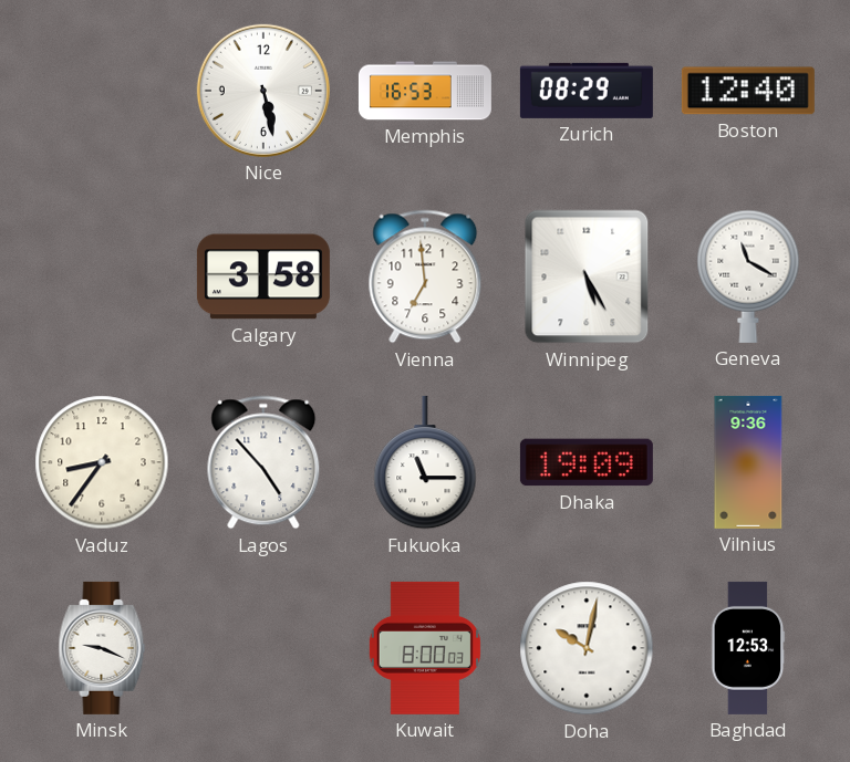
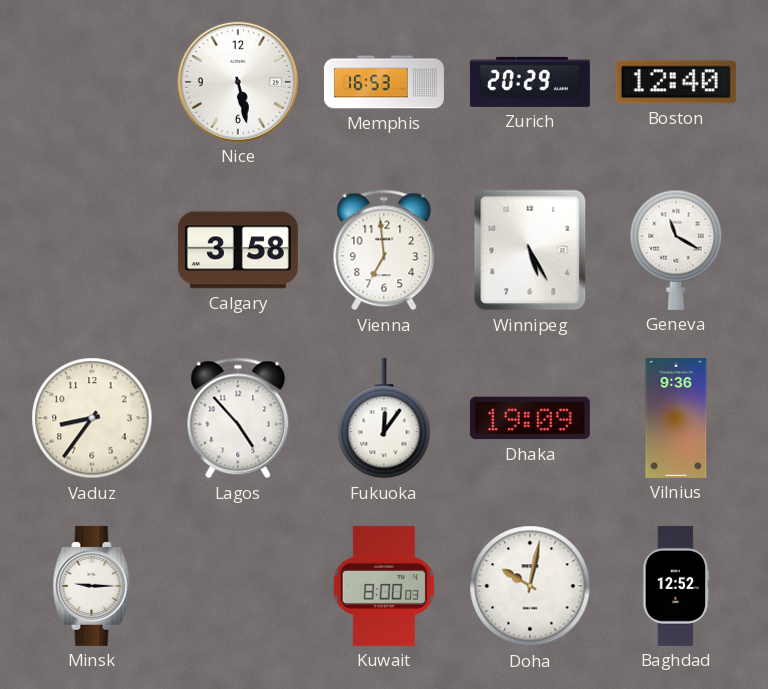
Zurich: 08:29 -> 20:29 (530, 82)
Fukuoka: 11:15 -> 12:06 (384, 418)
Minsk: 9:19 -> 9:15 (92, 586)
Baghdad: 12:53 -> 12:52 (676, 586)
